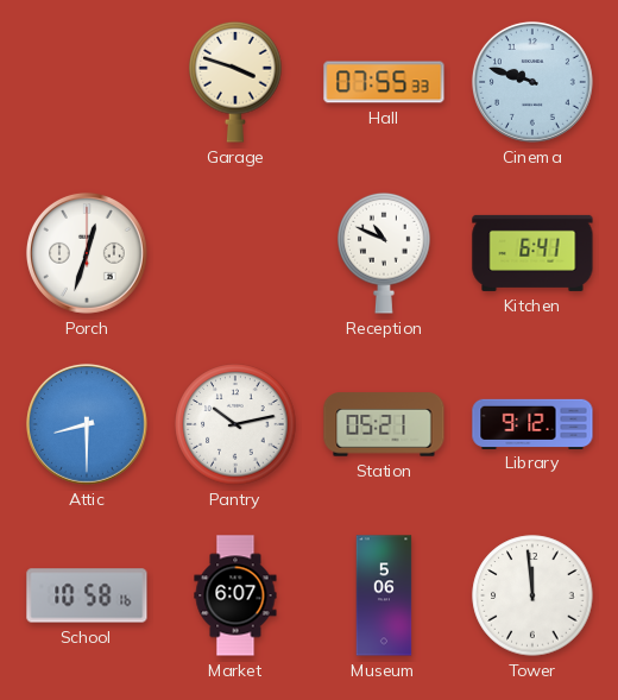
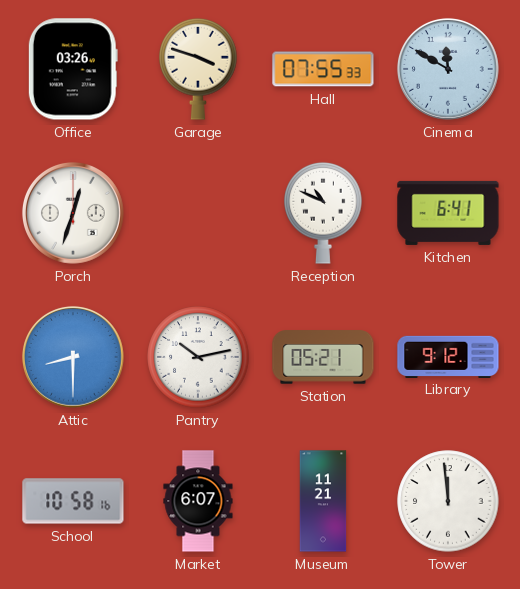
Office: none -> 03:26 (73, 69)
Cinema: 9:48 -> 11:50 (448, 69)
Museum: 5:06 -> 11:21 (323, 501)
